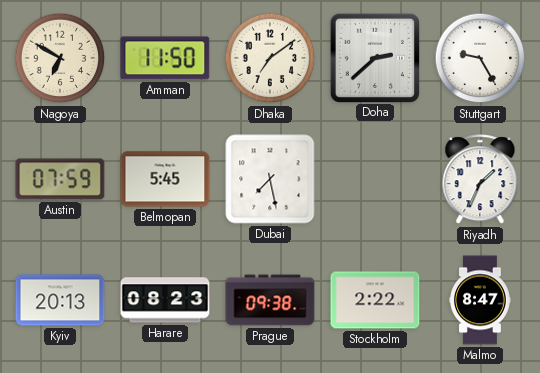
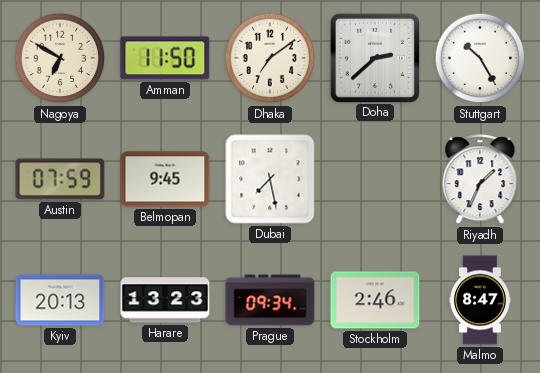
Stuttgart: 9:25 -> 10:25 (480, 58)
Belmopan: 5:45 -> 9:45 (165, 179)
Harare: 08:23 -> 13:23 (165, 300)
Prague: 09:38 -> 09:34 (270, 300)
Stockholm: 2:22 -> 2:46 (375, 300)
